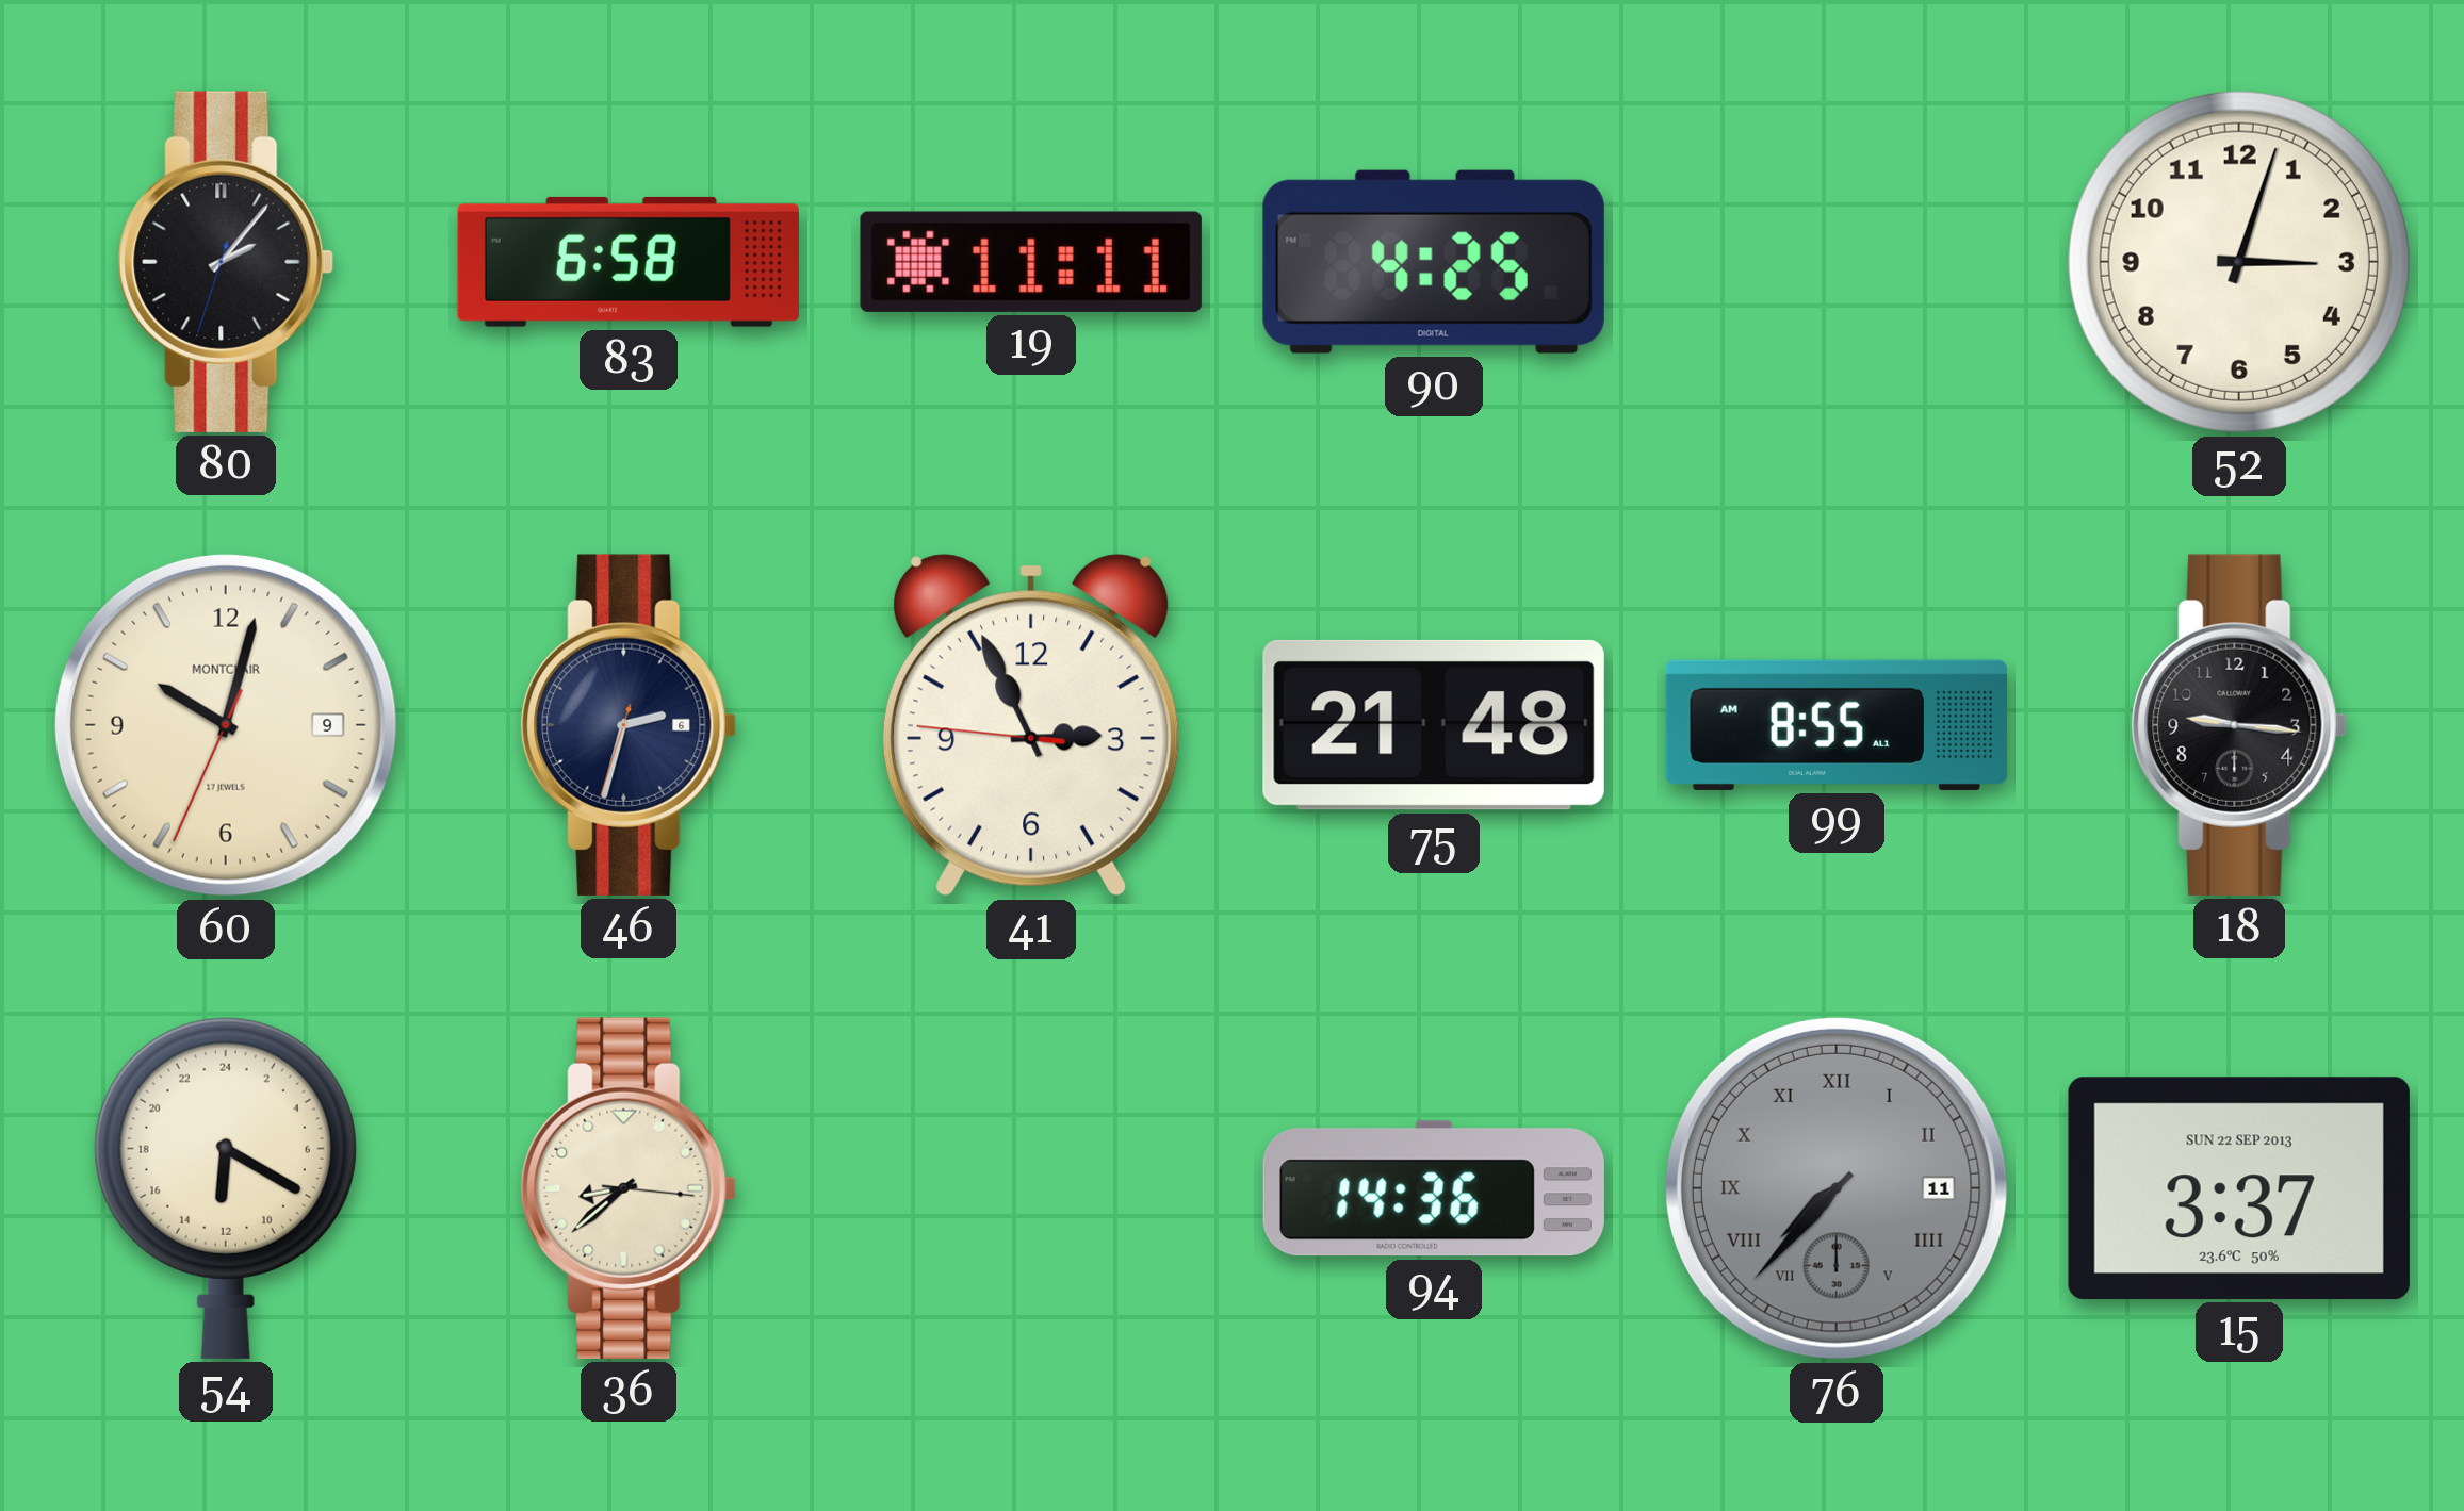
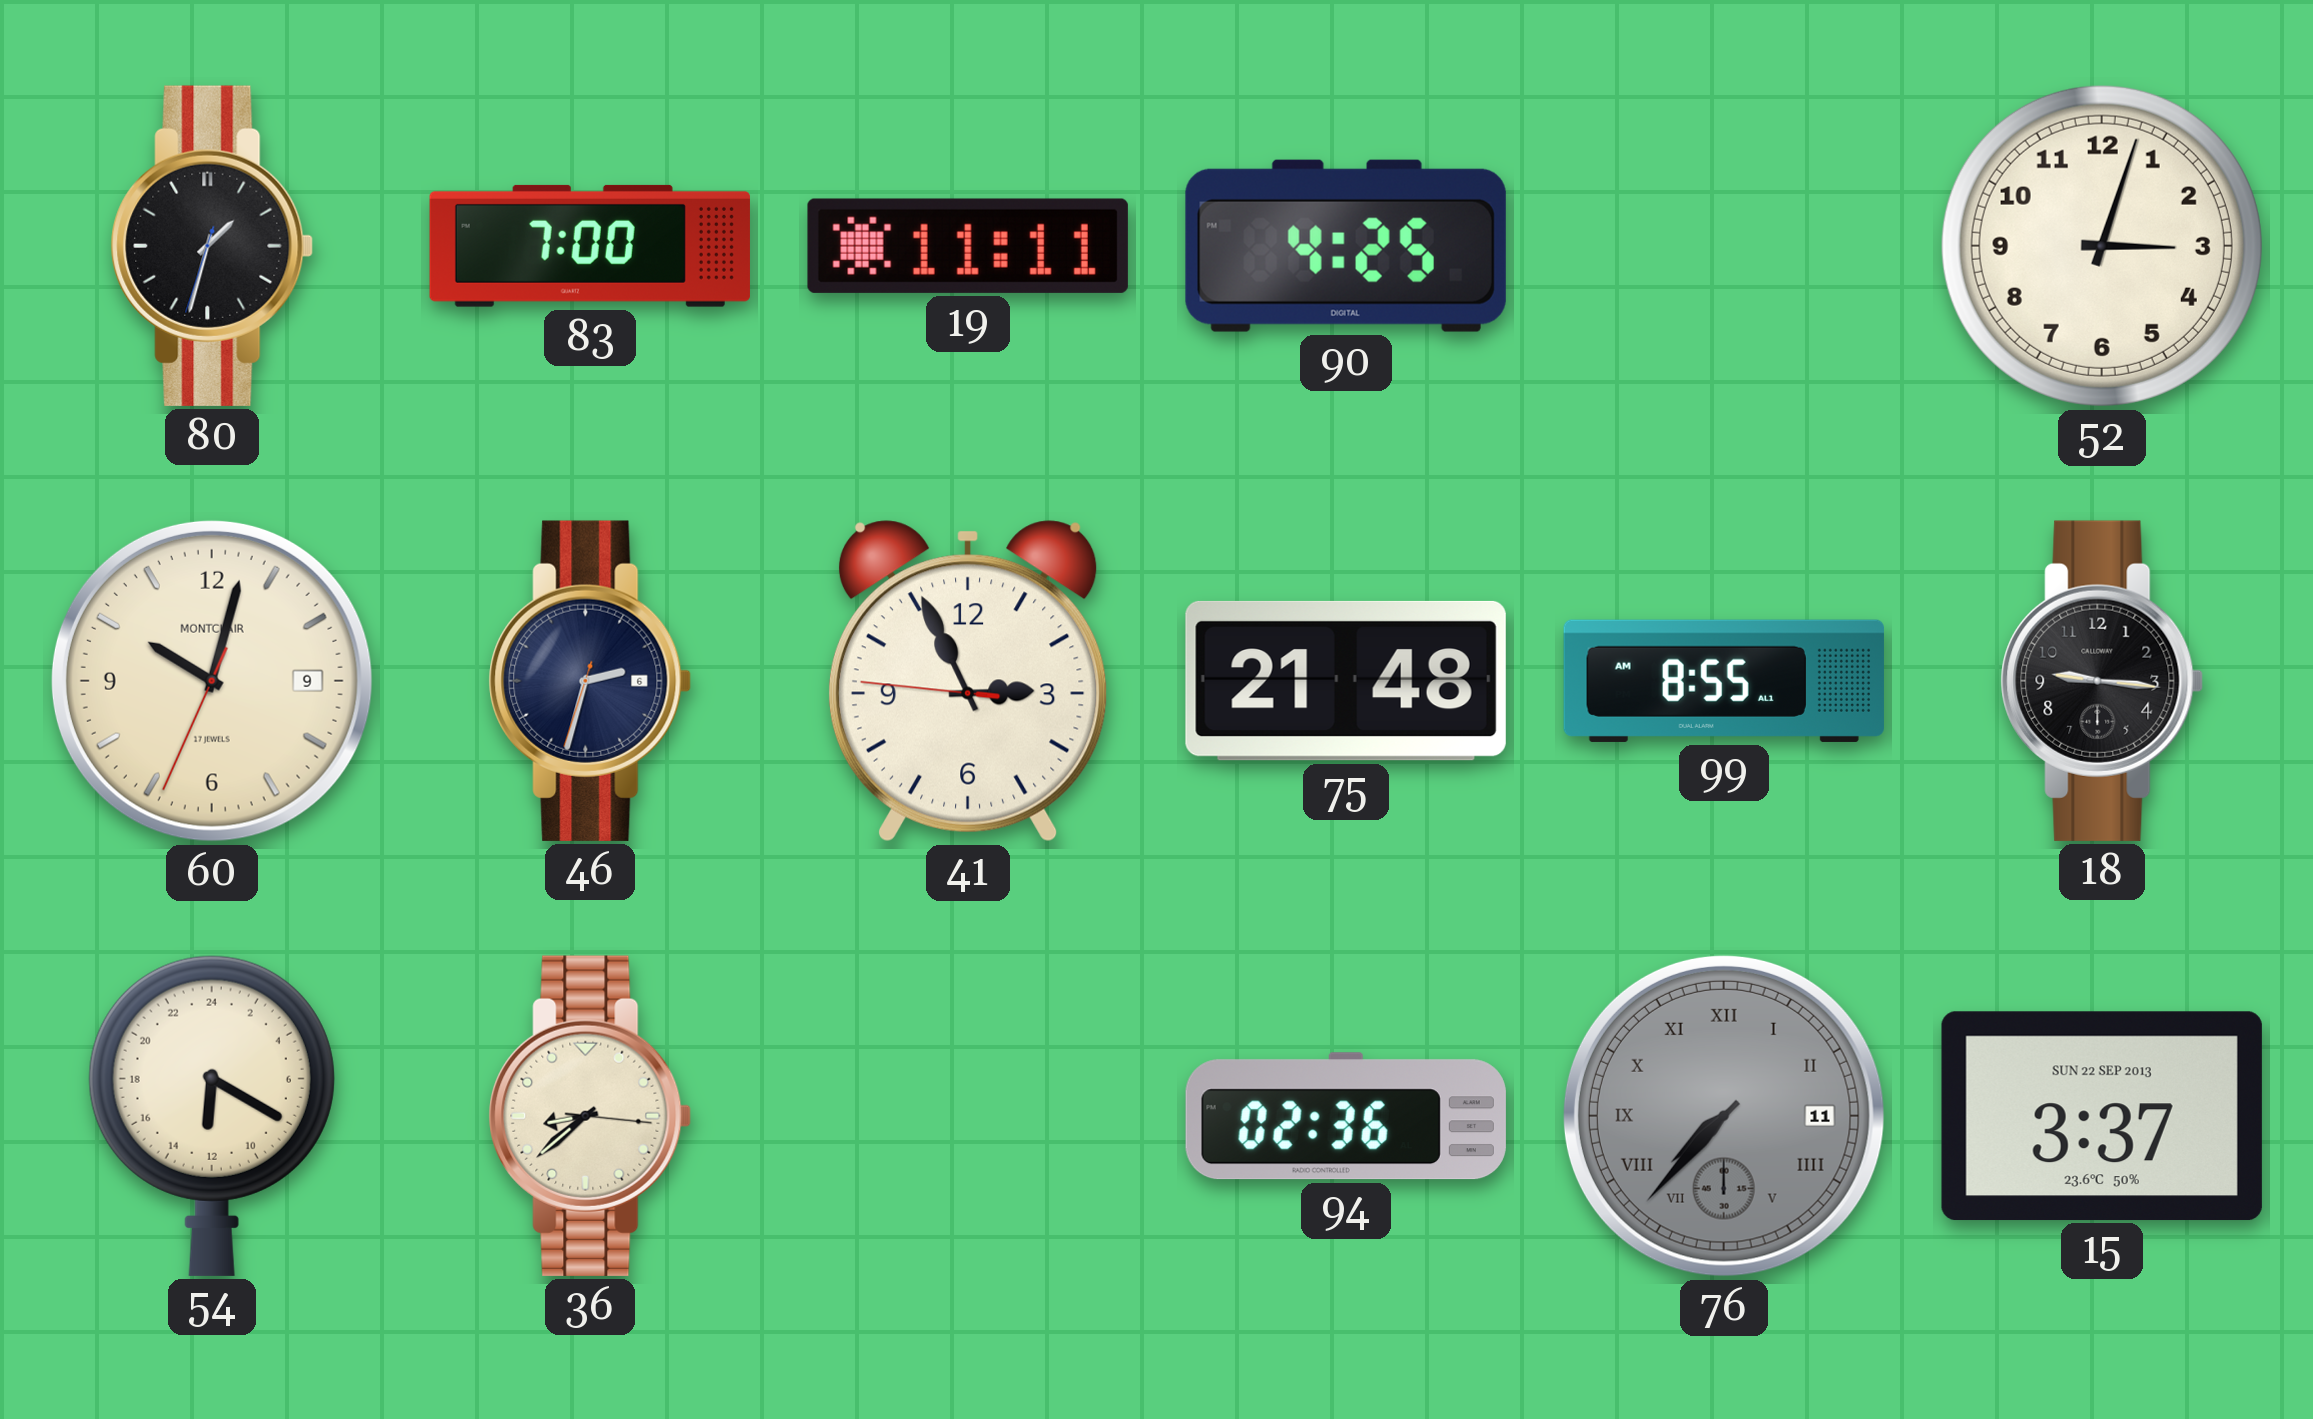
80: 2:06 -> 1:32 (212, 246)
83: 6:58 -> 7:00 (590, 246)
94: 14:36 -> 02:36 (1346, 1116)
